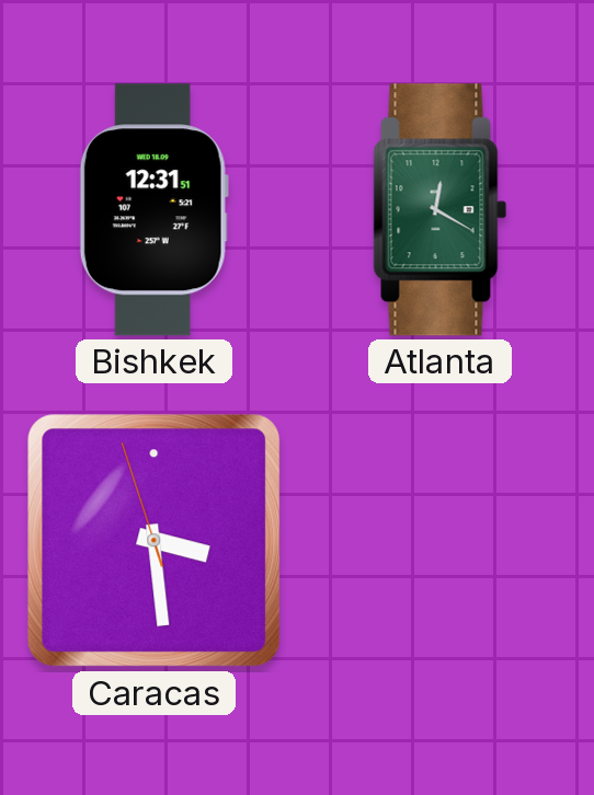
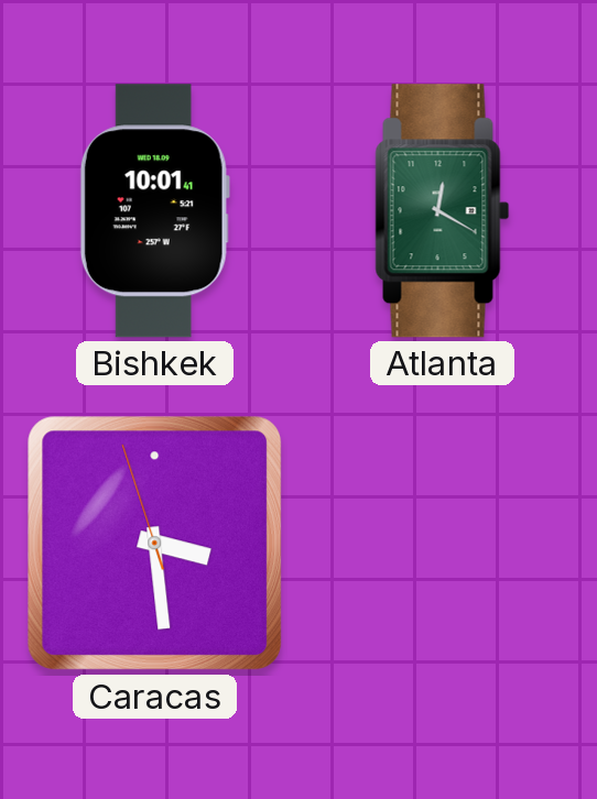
Bishkek: 12:31 -> 10:01 (154, 211)
